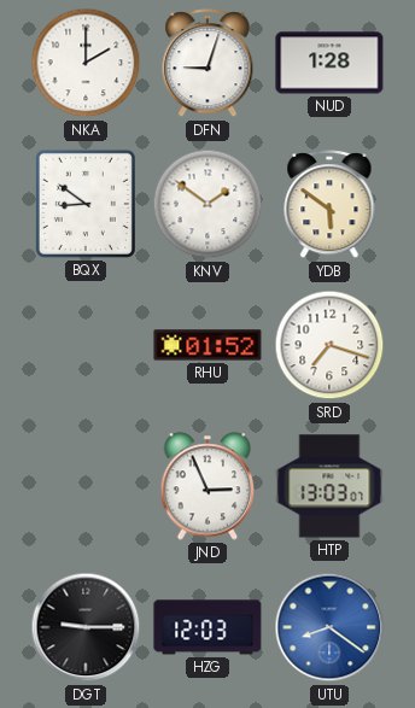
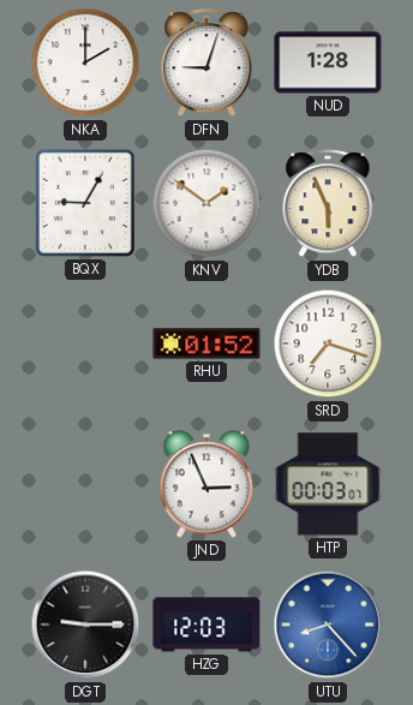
BQX: 8:51 -> 9:05 (85, 203)
YDB: 5:51 -> 5:56 (328, 204)
HTP: 13:03 -> 00:03 (328, 484)
UTU: 8:21 -> 8:23 (328, 625)
